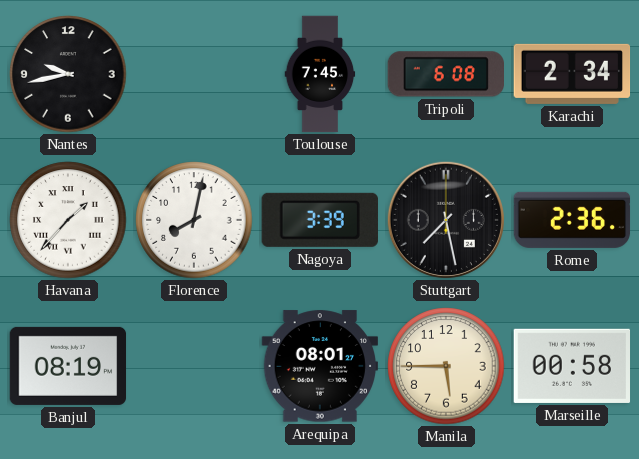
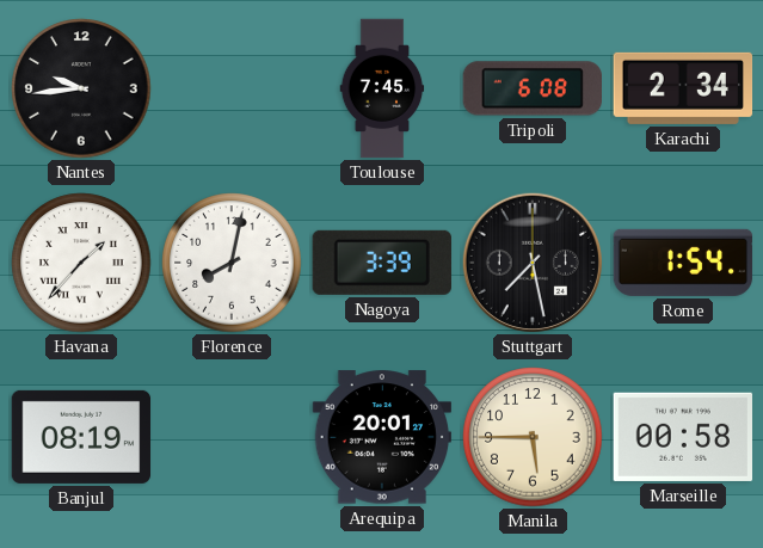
Nantes: 9:43 -> 9:44 (81, 88)
Rome: 2:36 -> 1:54 (683, 263)
Arequipa: 08:01 -> 20:01 (382, 437)
